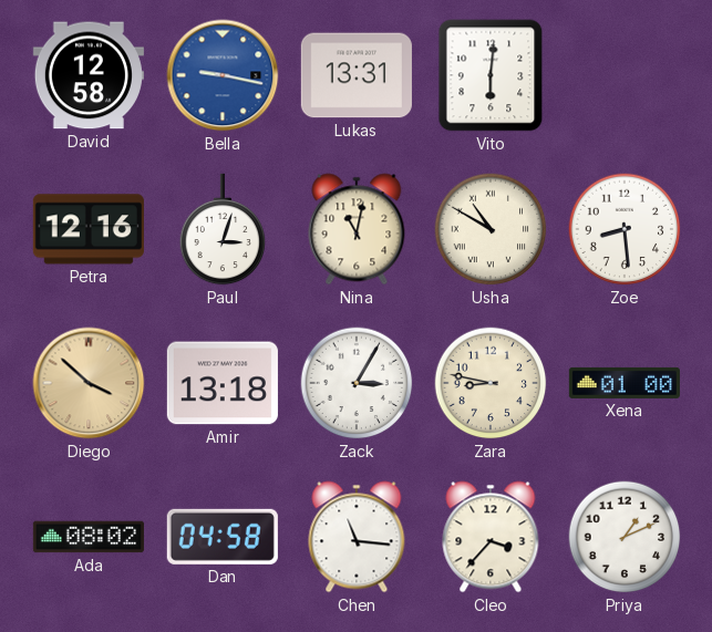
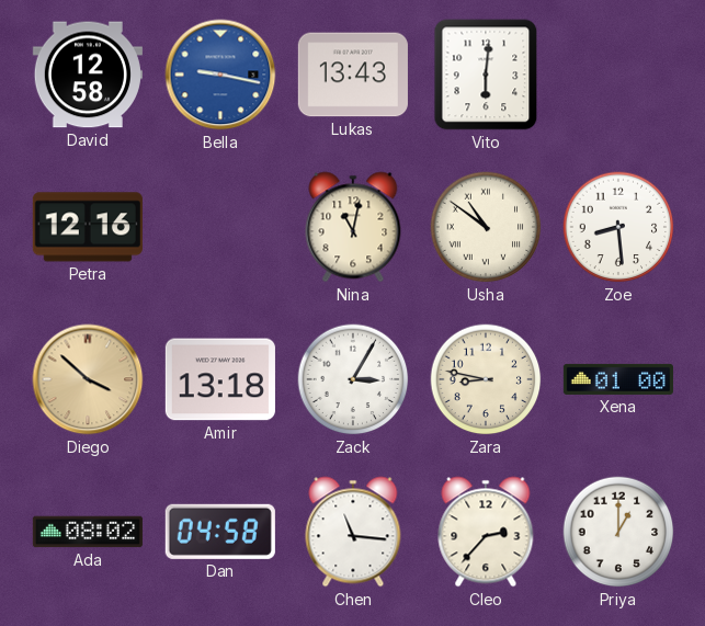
Lukas: 13:31 -> 13:43 (353, 75)
Paul: 3:03 -> none (223, 229)
Usha: 10:50 -> 10:51 (486, 227)
Cleo: 3:37 -> 2:37 (486, 532)
Priya: 1:11 -> 1:00 (618, 532)
